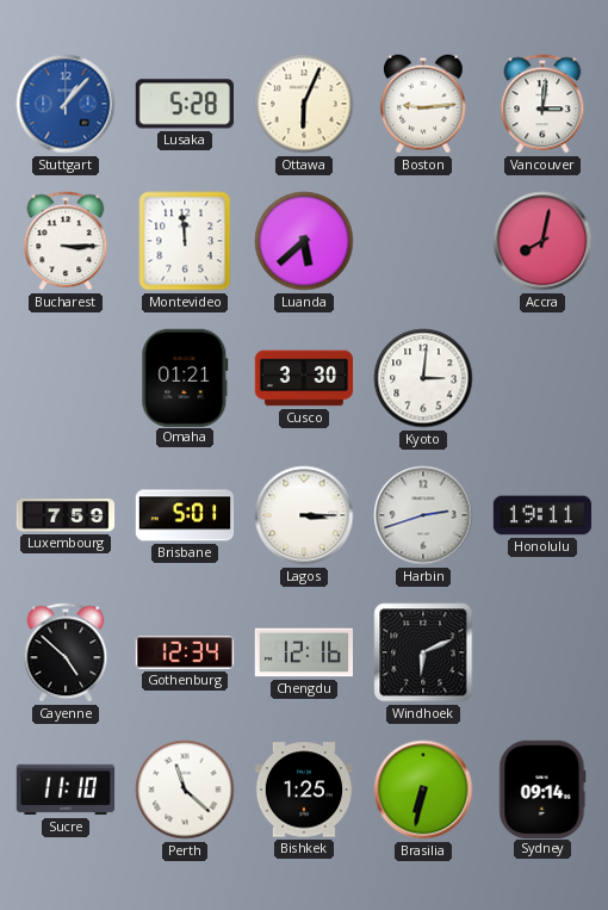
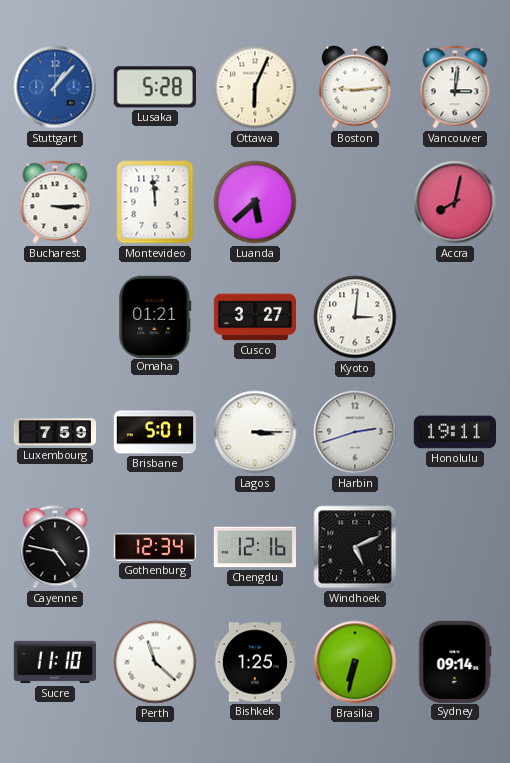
Cusco: 3:30 -> 3:27 (255, 317)
Cayenne: 4:52 -> 4:47 (55, 547)
Windhoek: 6:11 -> 5:11 (355, 547)
